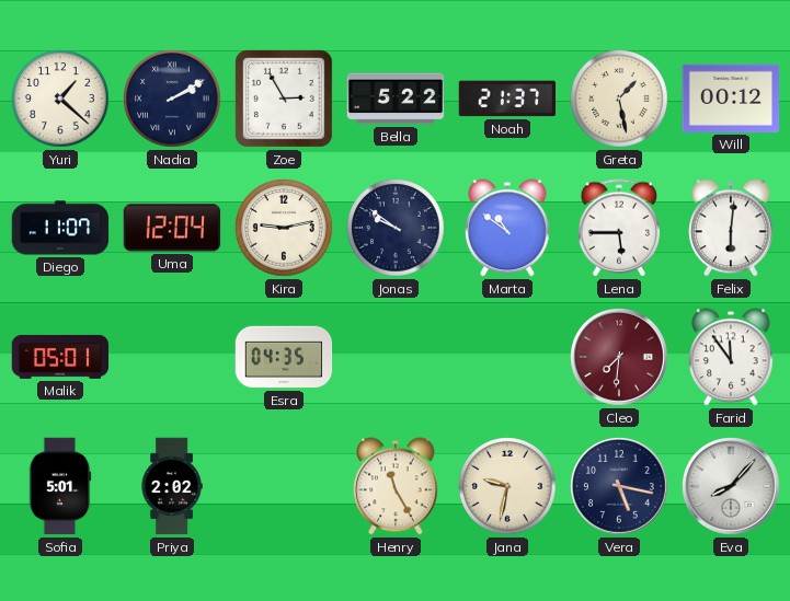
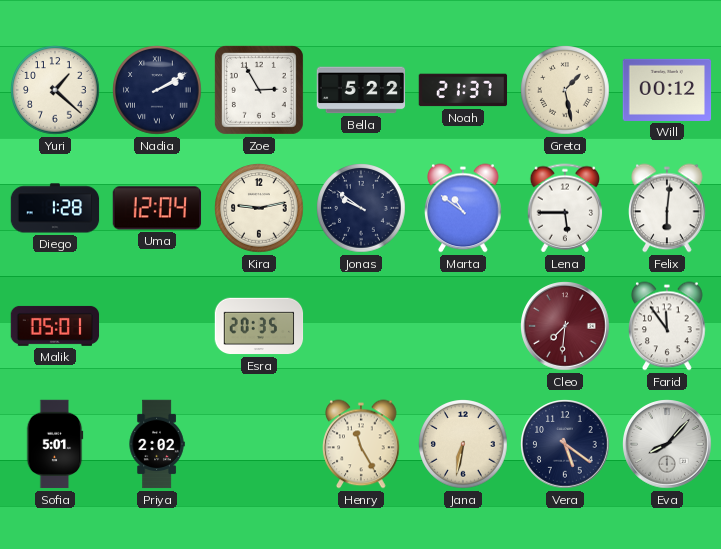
Diego: 11:07 -> 1:28 (55, 208)
Esra: 04:35 -> 20:35 (259, 326)
Jana: 9:32 -> 6:32 (463, 444)
Vera: 5:17 -> 5:21 (565, 444)
